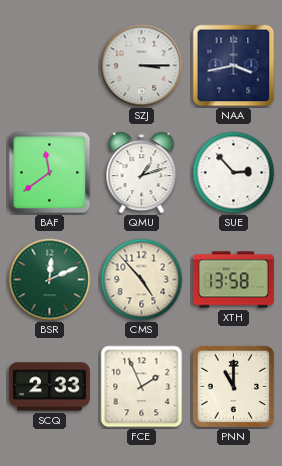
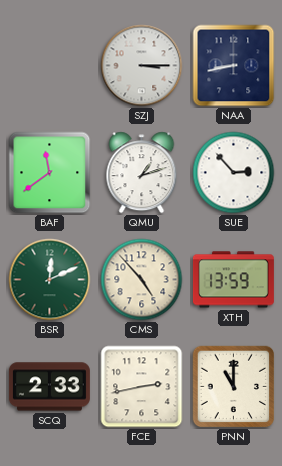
NAA: 3:43 -> 8:43 (234, 66)
XTH: 13:58 -> 13:59 (233, 280)
FCE: 1:56 -> 2:43 (142, 387)
